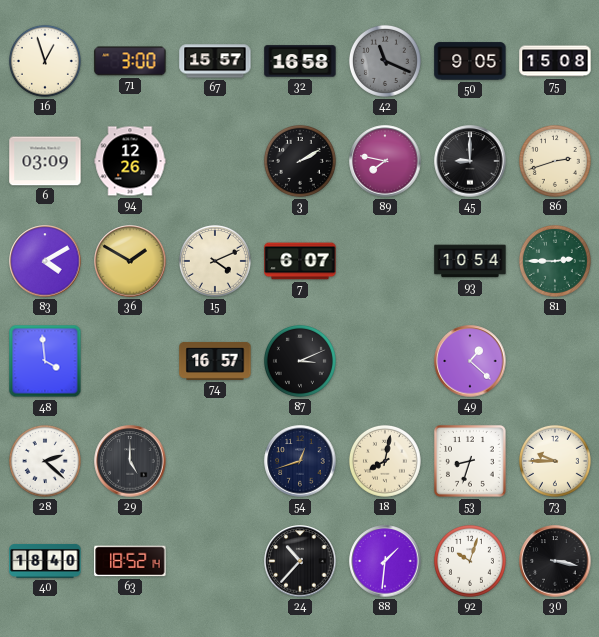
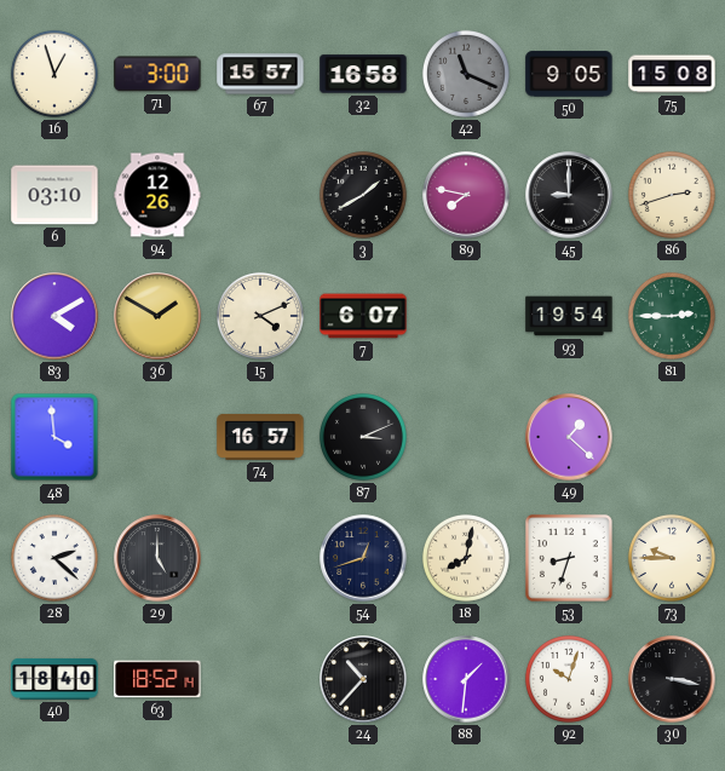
6: 03:09 -> 03:10 (54, 195)
3: 2:10 -> 1:40 (363, 195)
93: 10:54 -> 19:54 (569, 316)
